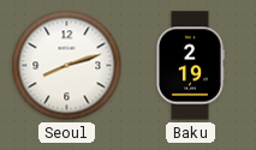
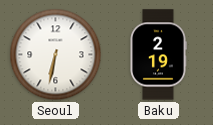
Seoul: 8:12 -> 6:32 (56, 55)
